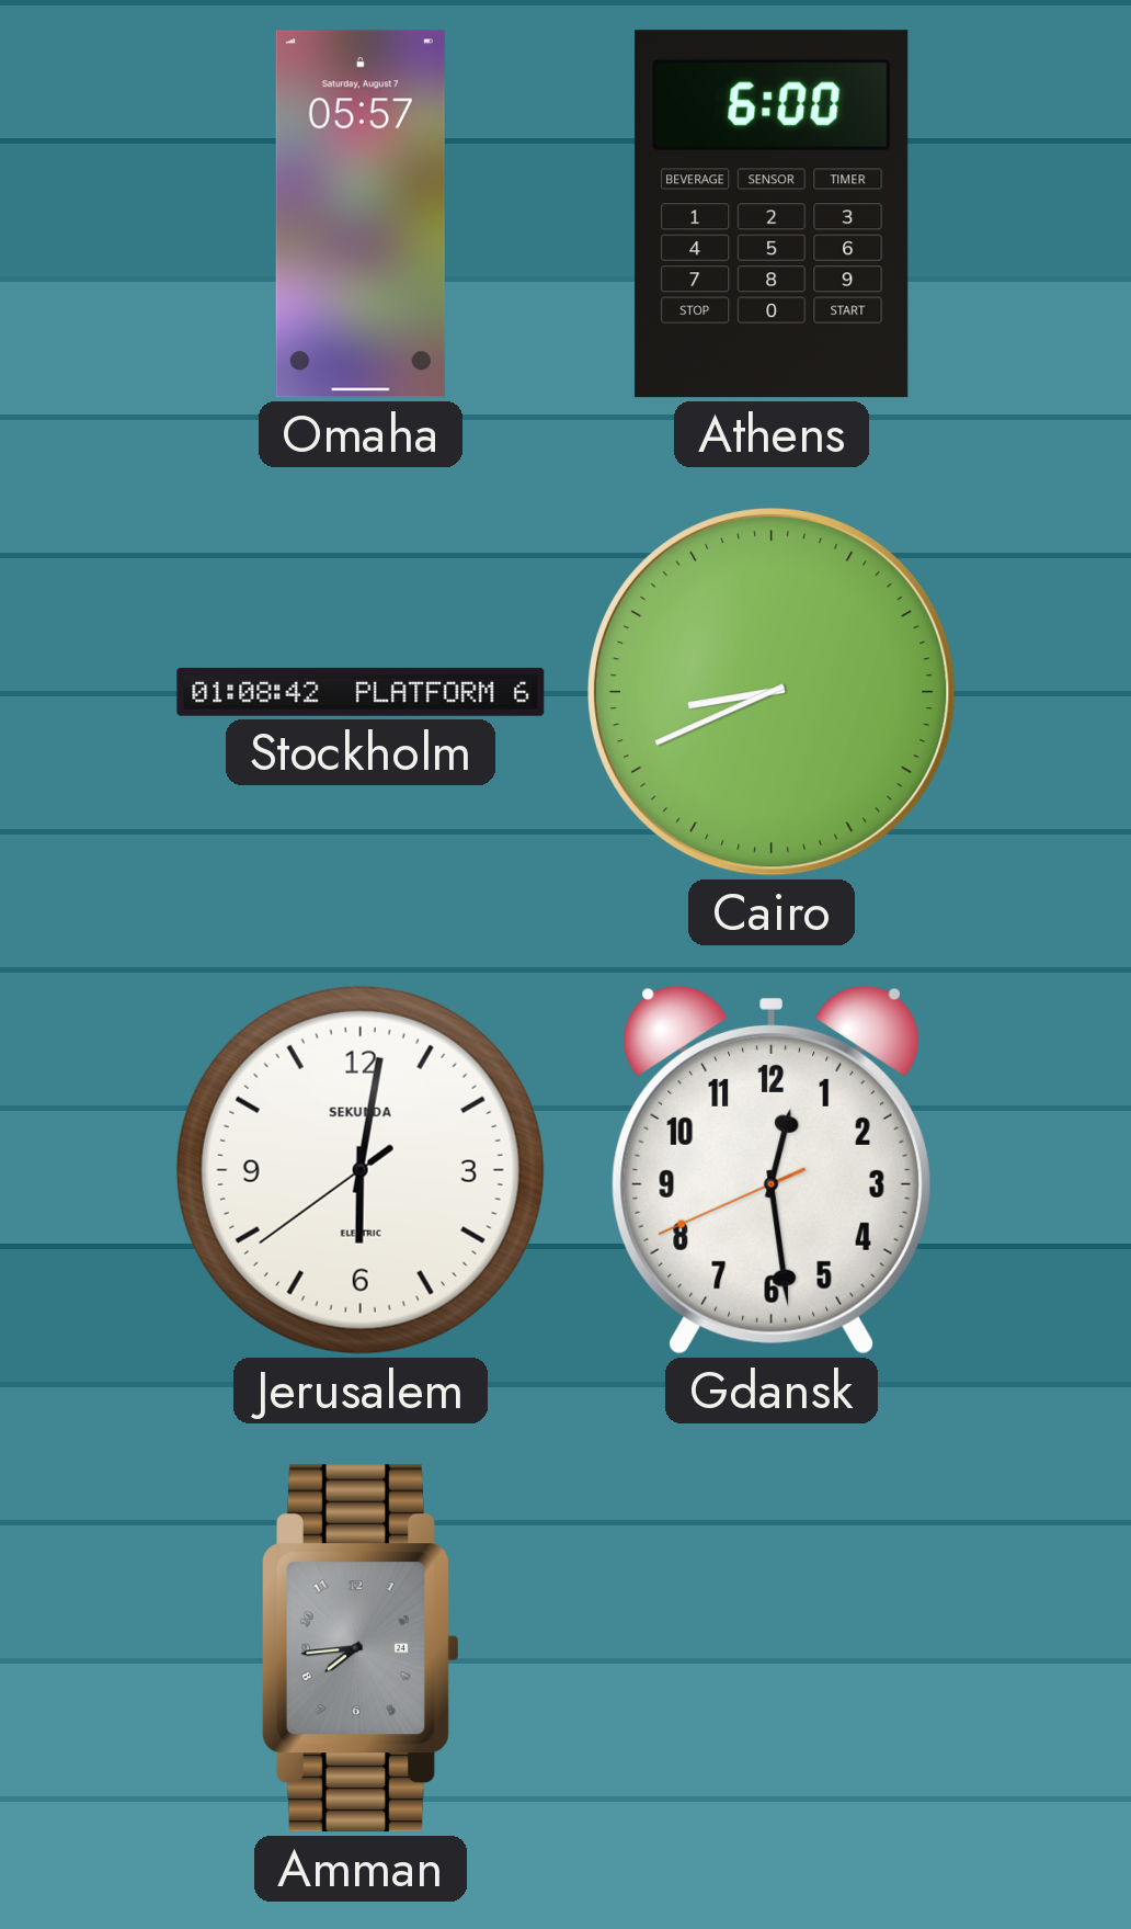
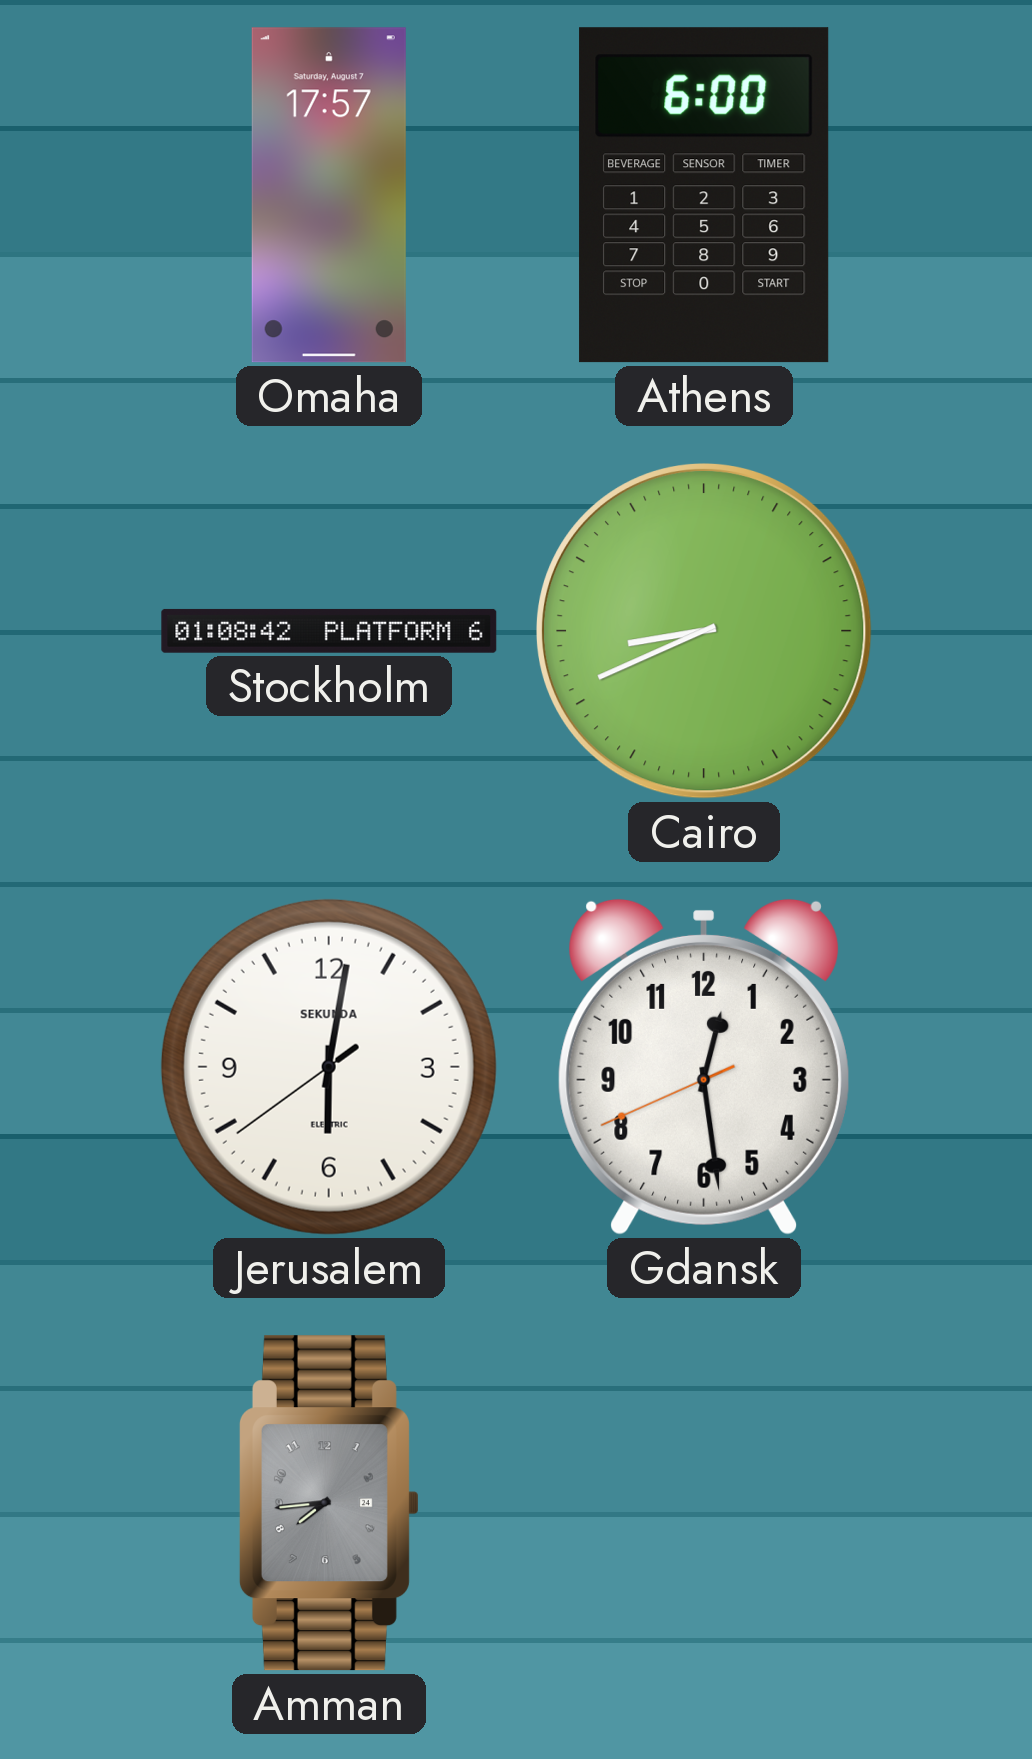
Omaha: 05:57 -> 17:57 (329, 195)
